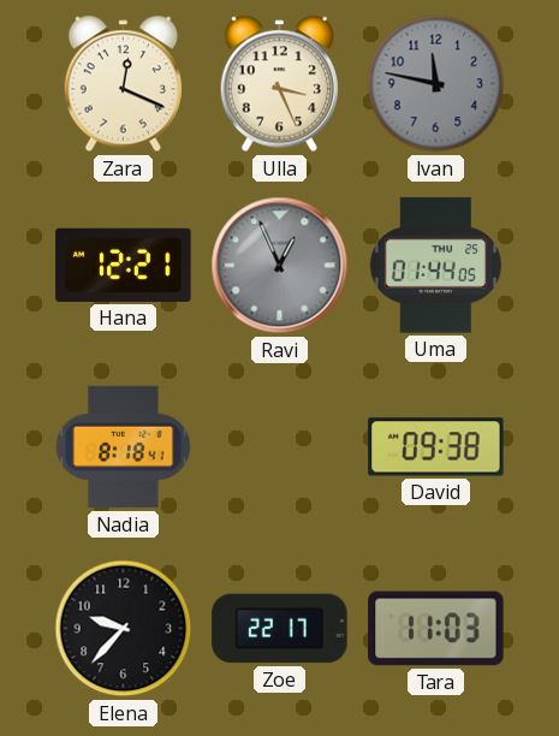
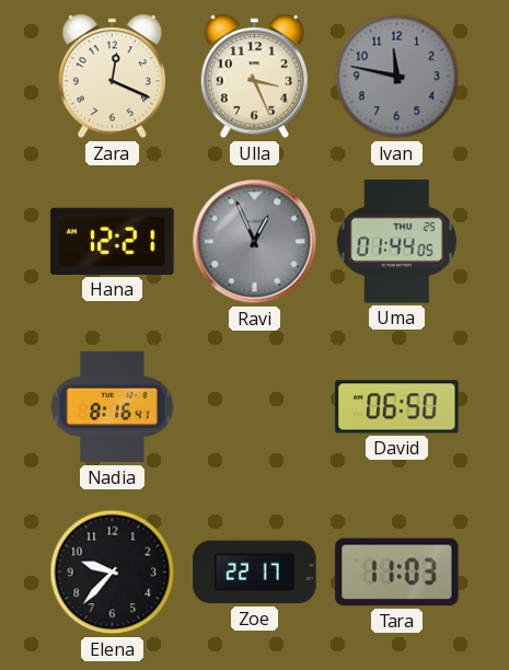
Nadia: 8:18 -> 8:16 (113, 407)
David: 09:38 -> 06:50 (397, 407)
